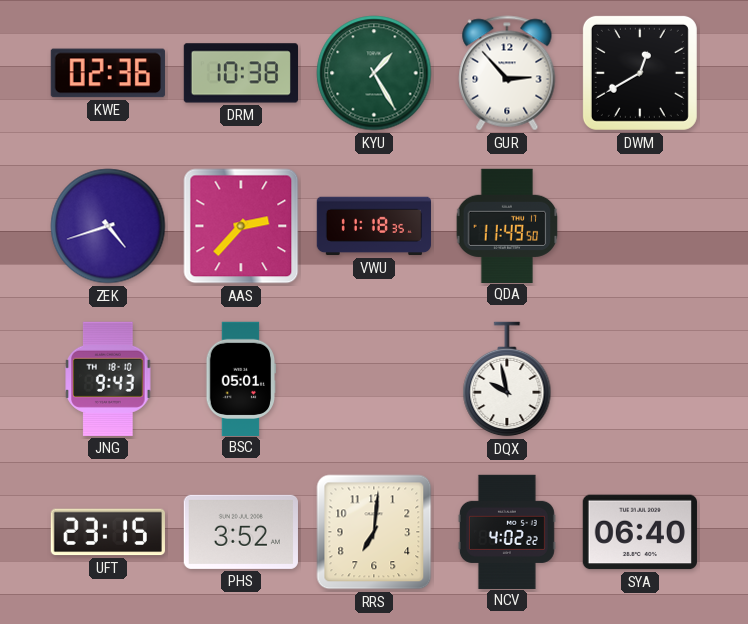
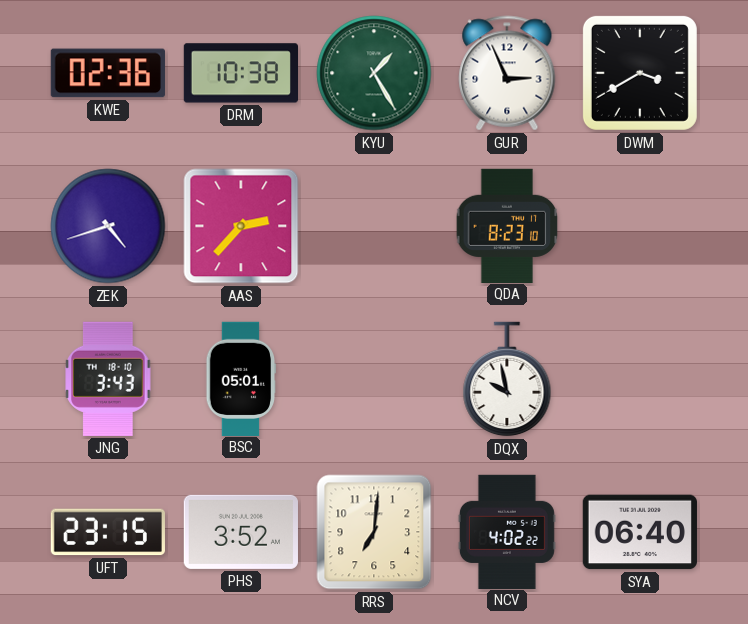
GUR: 2:53 -> 2:56 (507, 73)
DWM: 12:40 -> 3:40 (640, 73)
VWU: 11:18 -> none (374, 226)
QDA: 11:49 -> 8:23 (507, 225)
JNG: 9:43 -> 3:43 (108, 379)
